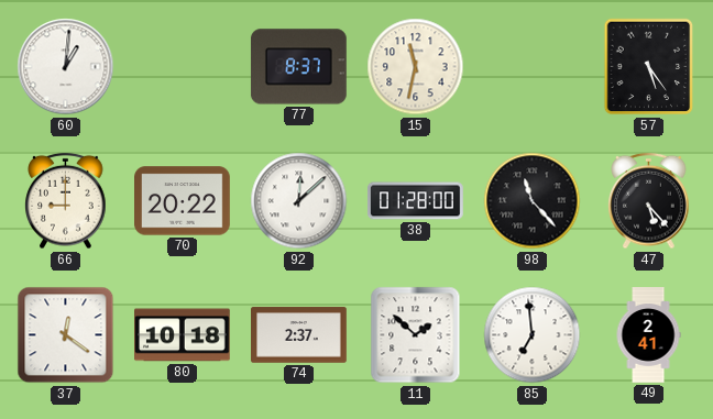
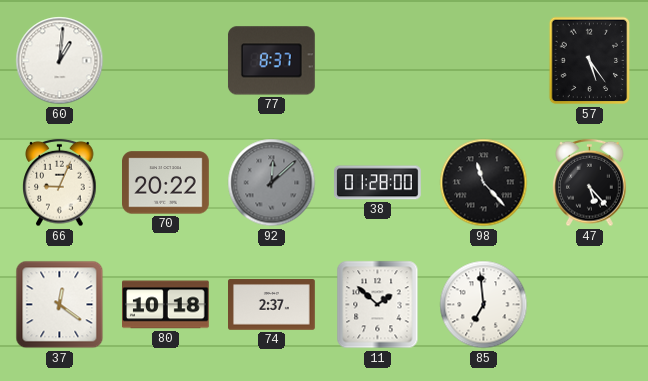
15: 11:32 -> none (416, 67)
66: 9:00 -> 9:04 (60, 183)
92 dial: white -> grey (272, 183)
49: 2:41 -> none (648, 335)
